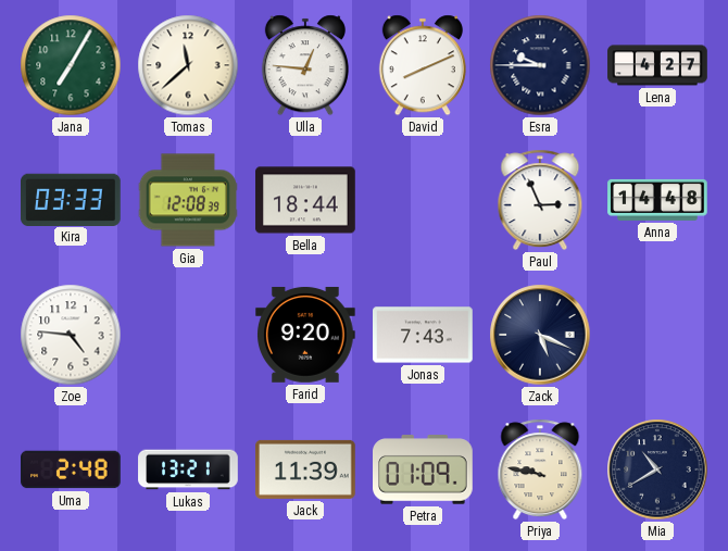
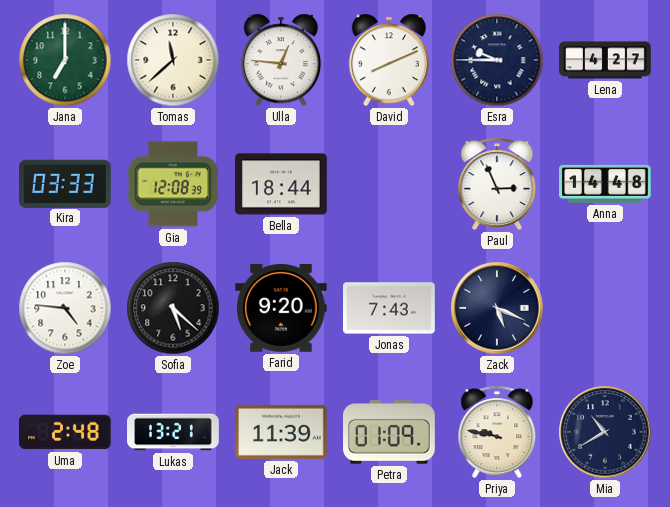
Jana: 7:05 -> 7:00 (65, 60)
Sofia: none -> 5:22 (173, 308)
